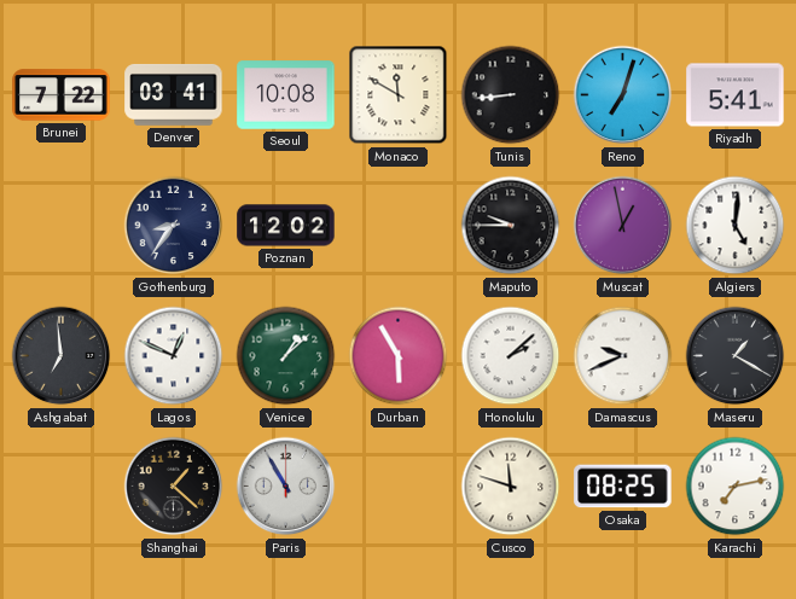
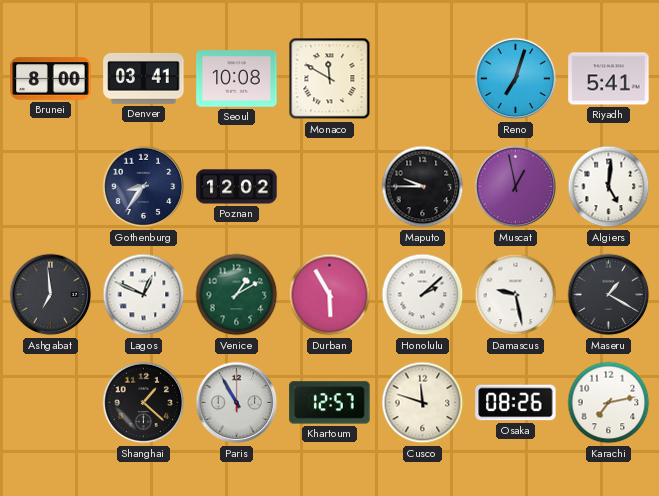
Brunei: 7:22 -> 8:00 (51, 79)
Tunis: 8:44 -> none (511, 95)
Venice: 1:08 -> 1:10 (237, 295)
Damascus: 9:41 -> 9:28 (516, 295)
Khartoum: none -> 12:57 (330, 403)
Osaka: 08:25 -> 08:26 (516, 403)
